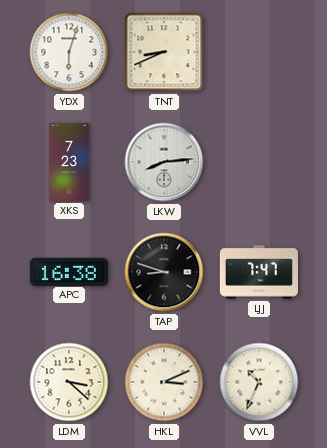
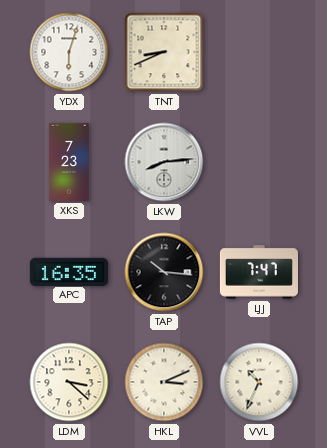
APC: 16:38 -> 16:35 (69, 271)
TAP: 8:48 -> 10:16 (164, 272)
